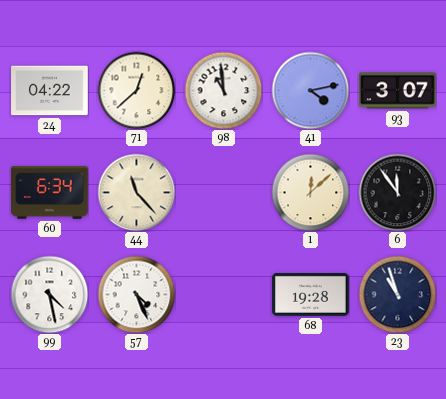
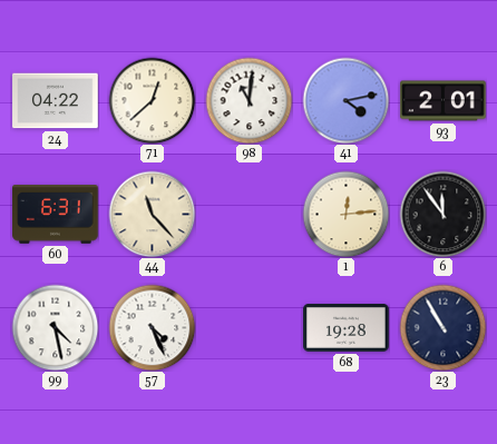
98: 10:59 -> 11:01 (248, 100)
93: 3:07 -> 2:01 (444, 101)
60: 6:34 -> 6:31 (56, 215)
1: 12:08 -> 12:14 (345, 214)
23: 10:57 -> 10:55 (442, 327)
